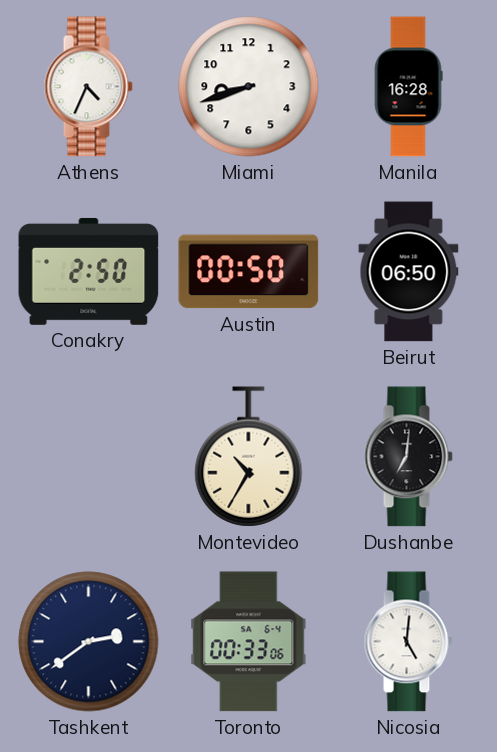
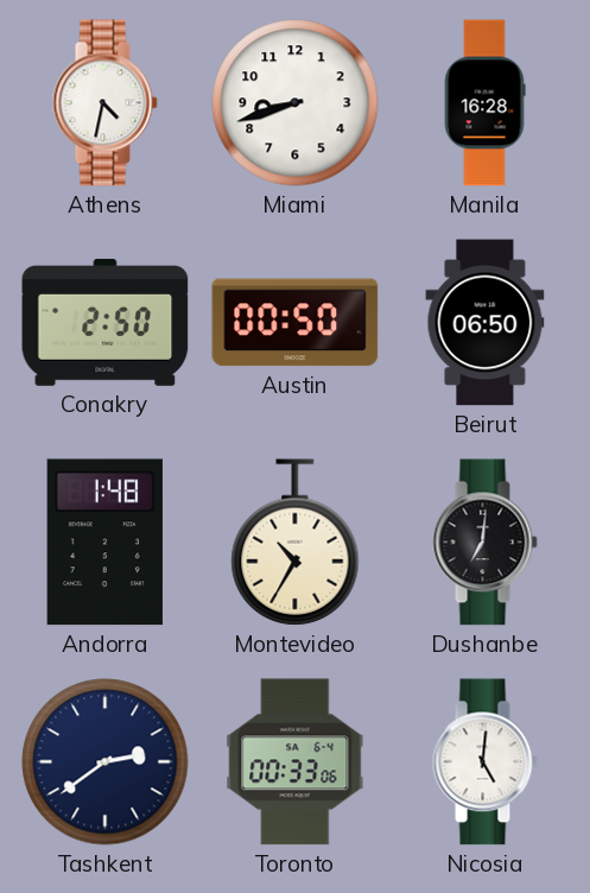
Athens: 4:34 -> 4:32 (104, 103)
Andorra: none -> 1:48 (104, 543)
